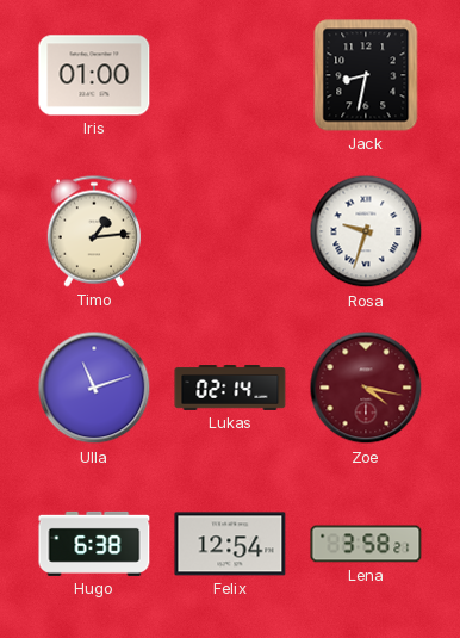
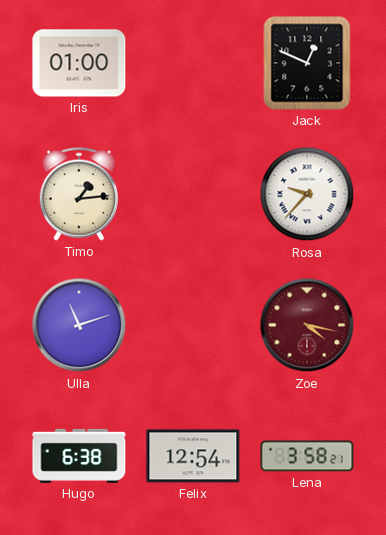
Jack: 8:32 -> 12:49 (307, 63)
Rosa: 9:33 -> 9:37 (307, 194)
Lukas: 02:14 -> none (230, 389)
